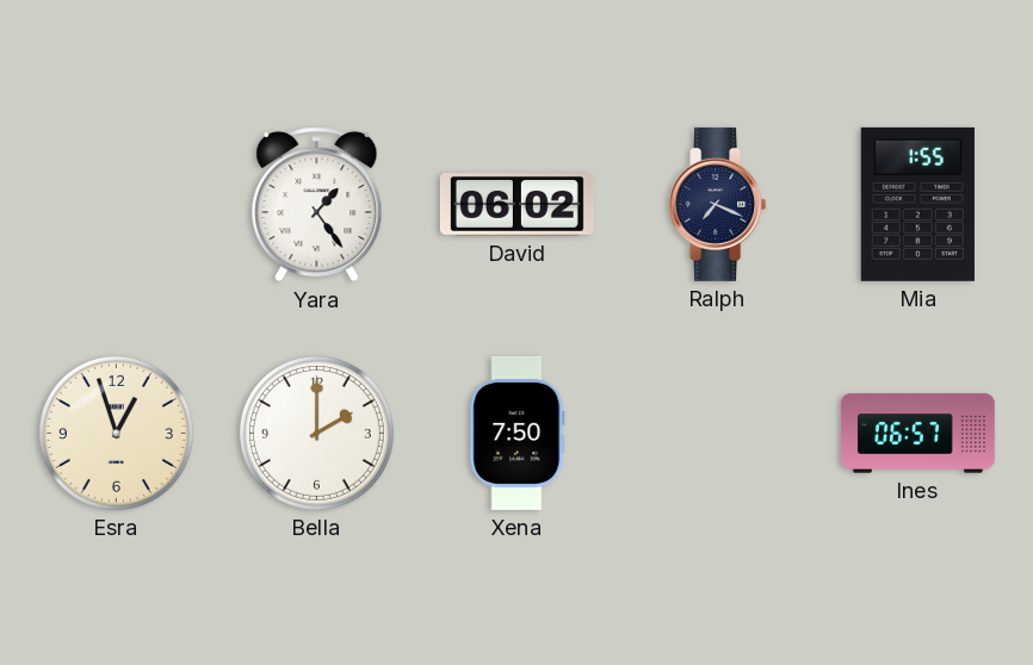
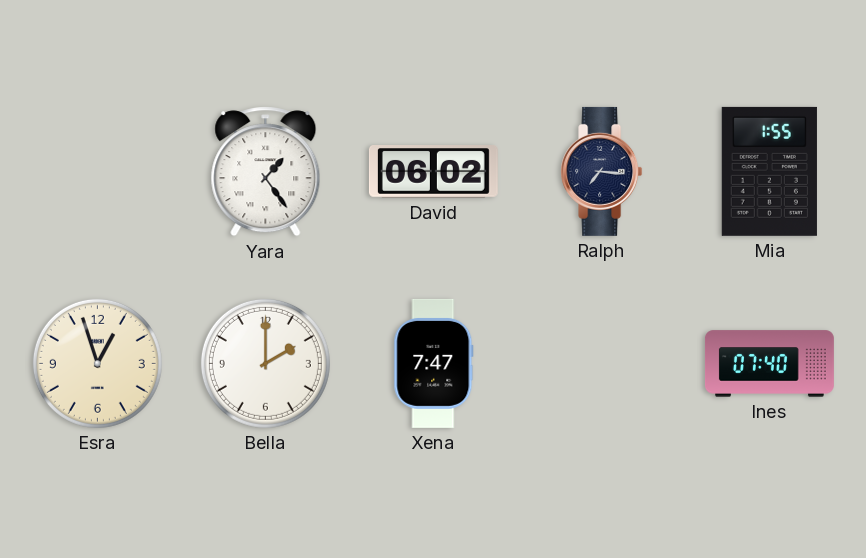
Ralph: 7:19 -> 7:16 (602, 171)
Xena: 7:50 -> 7:47 (434, 363)
Ines: 06:57 -> 07:40 (769, 364)
